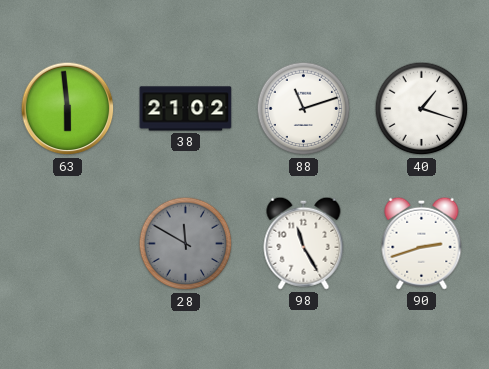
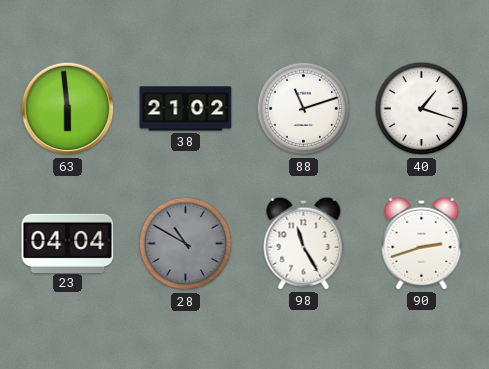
23: none -> 04:04 (68, 243)
28: 11:50 -> 10:50 (186, 244)
